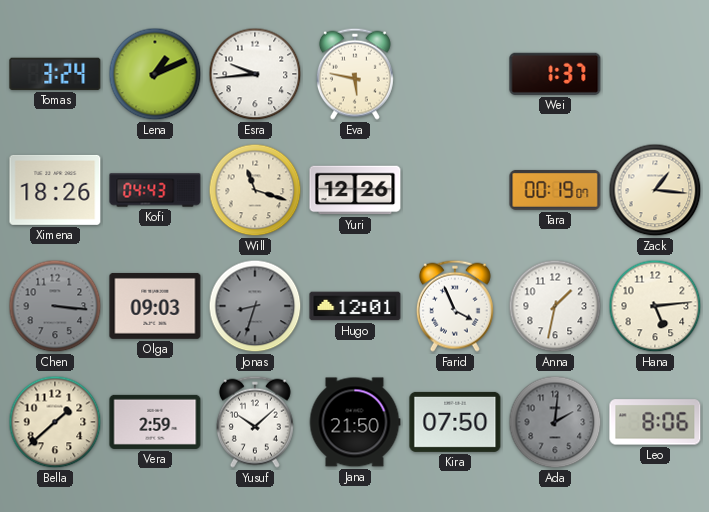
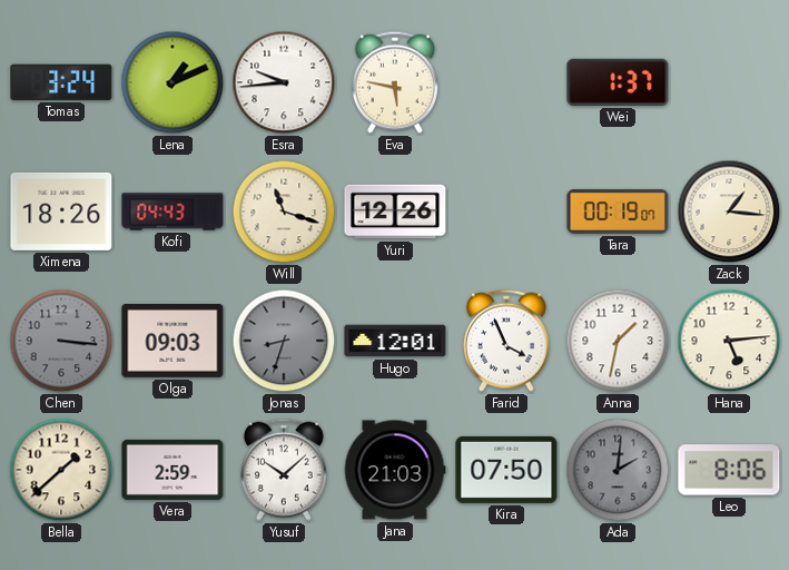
Jana: 21:50 -> 21:03 (395, 470)
